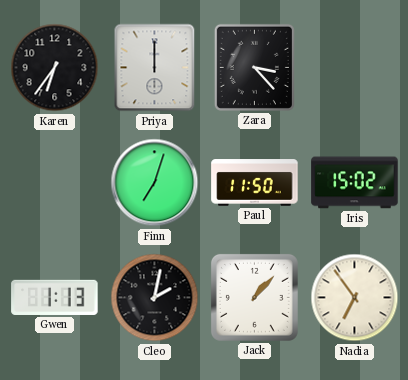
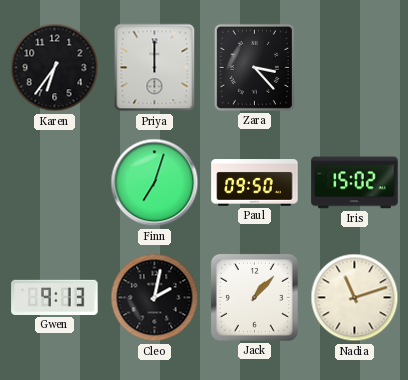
Paul: 11:50 -> 09:50 (255, 183)
Gwen: 1:13 -> 9:13 (55, 297)
Nadia: 6:54 -> 11:12 (355, 298)
